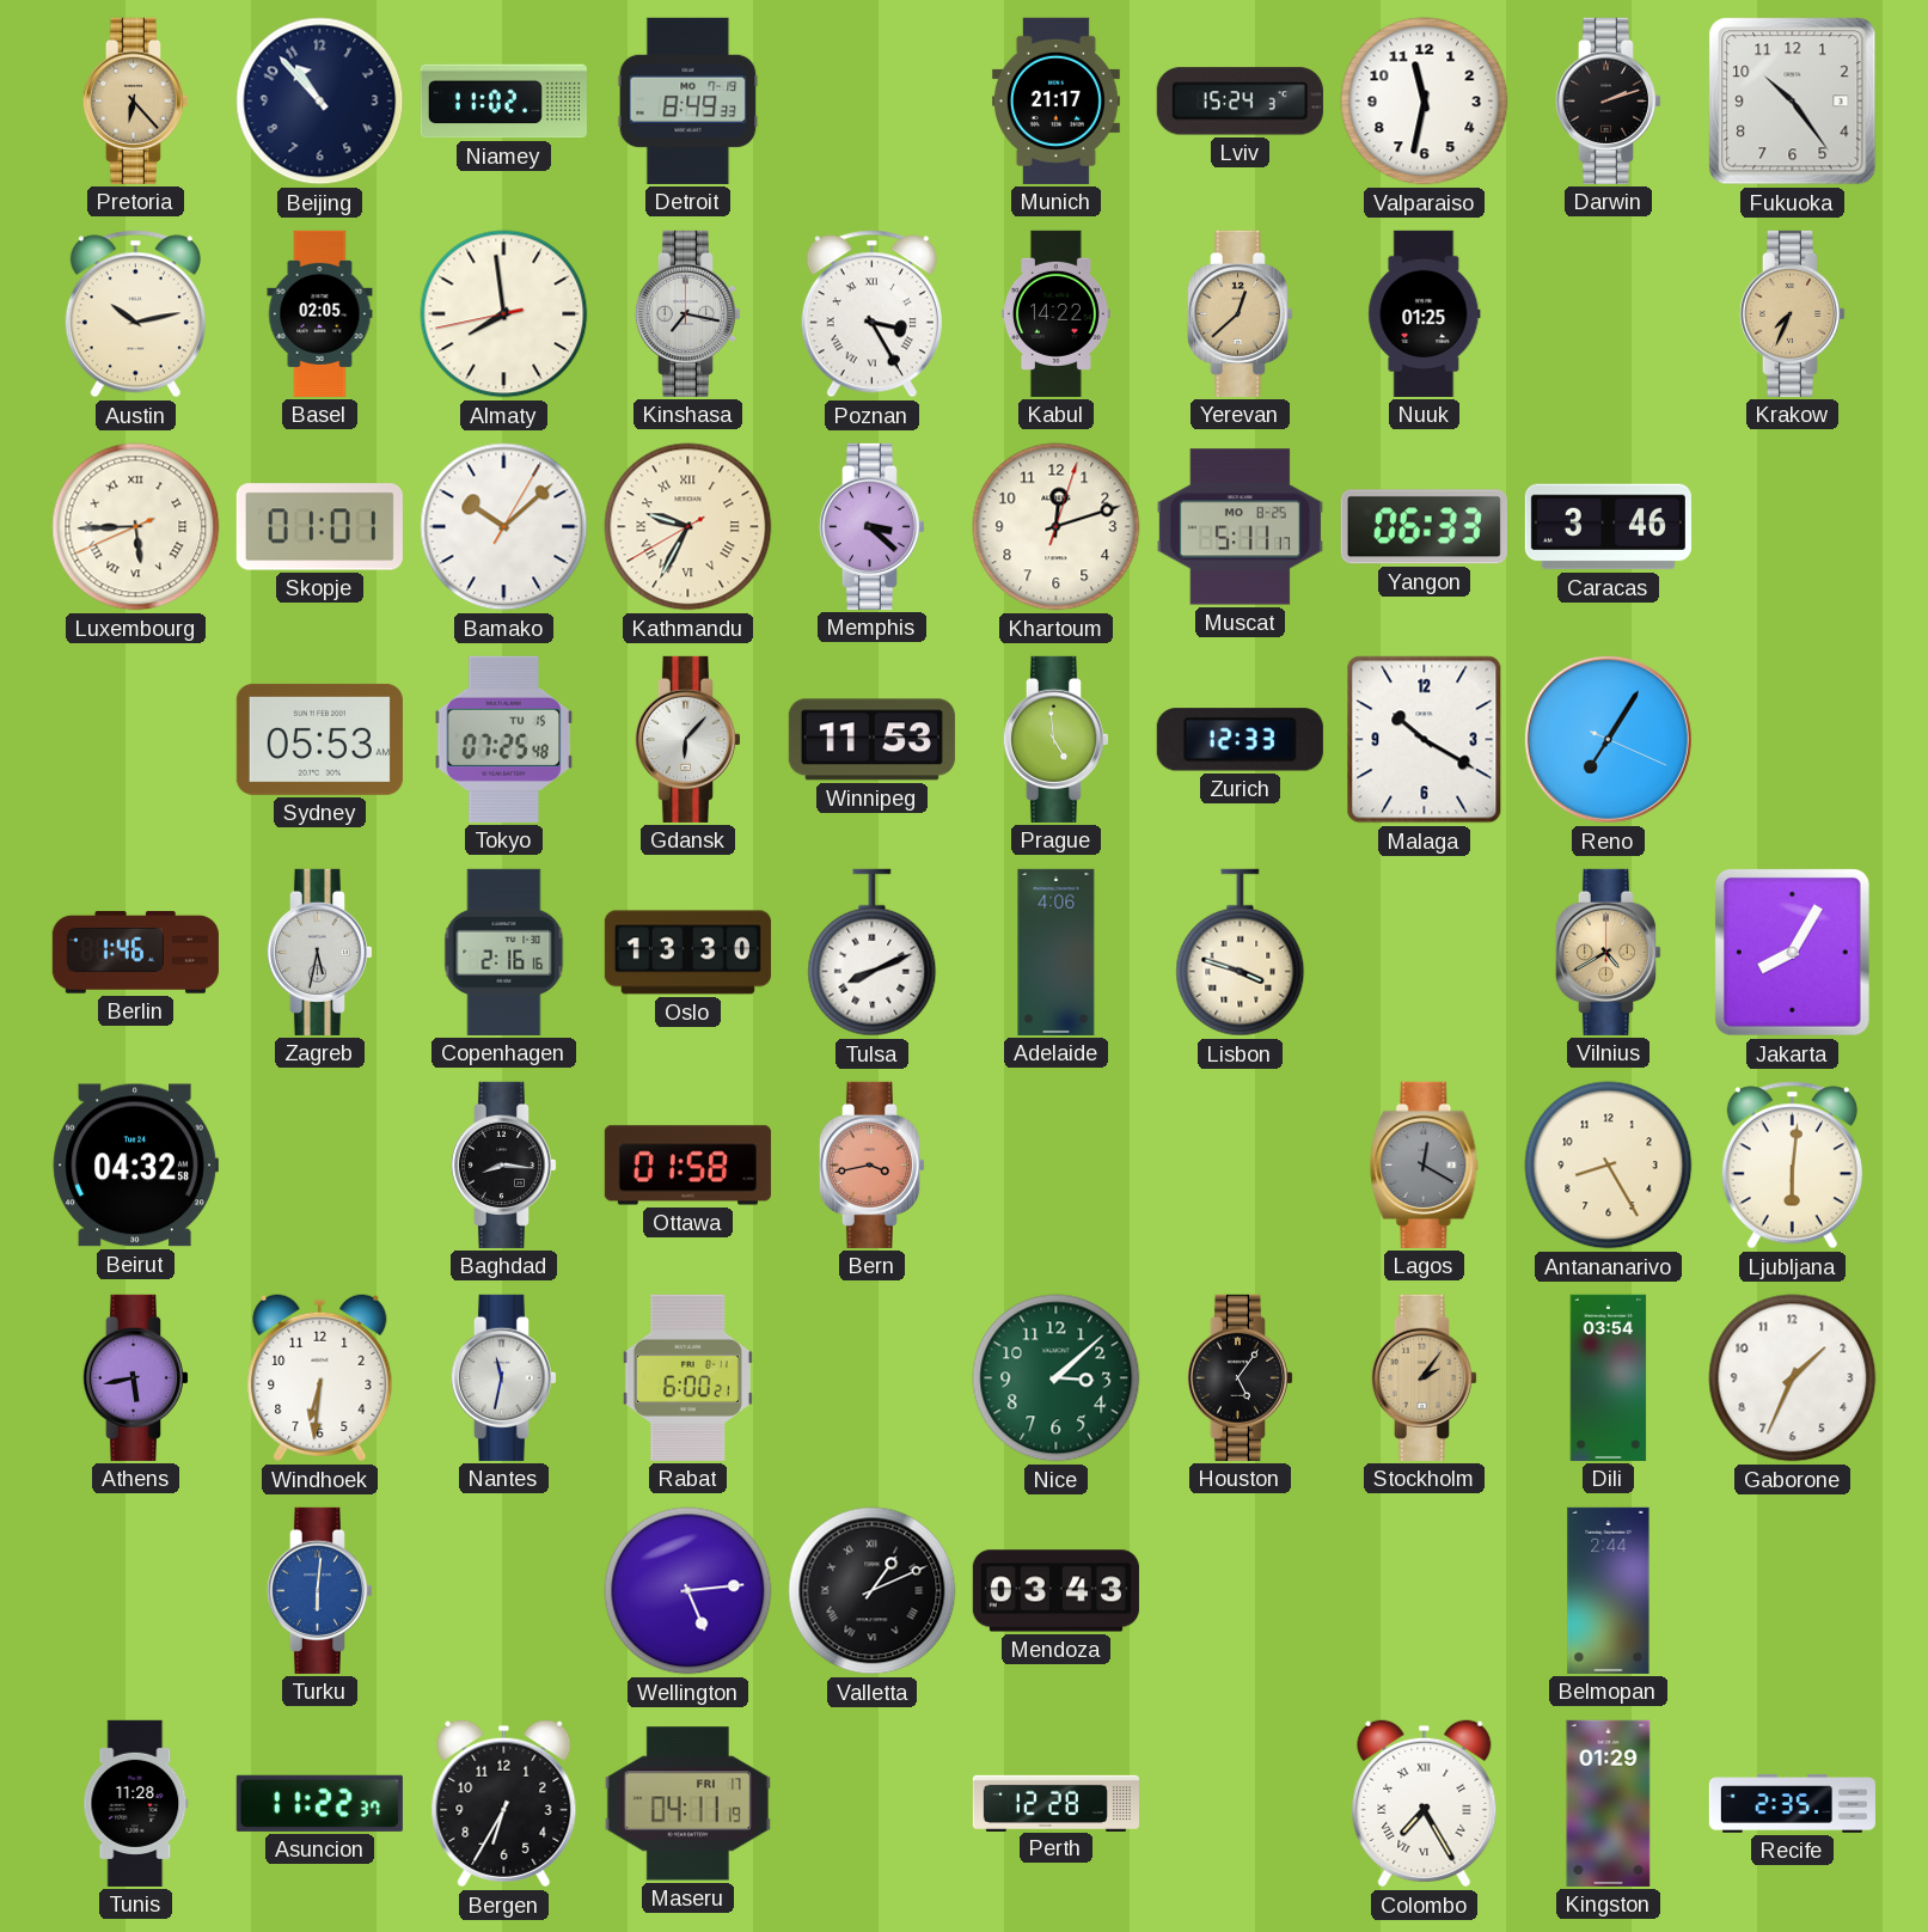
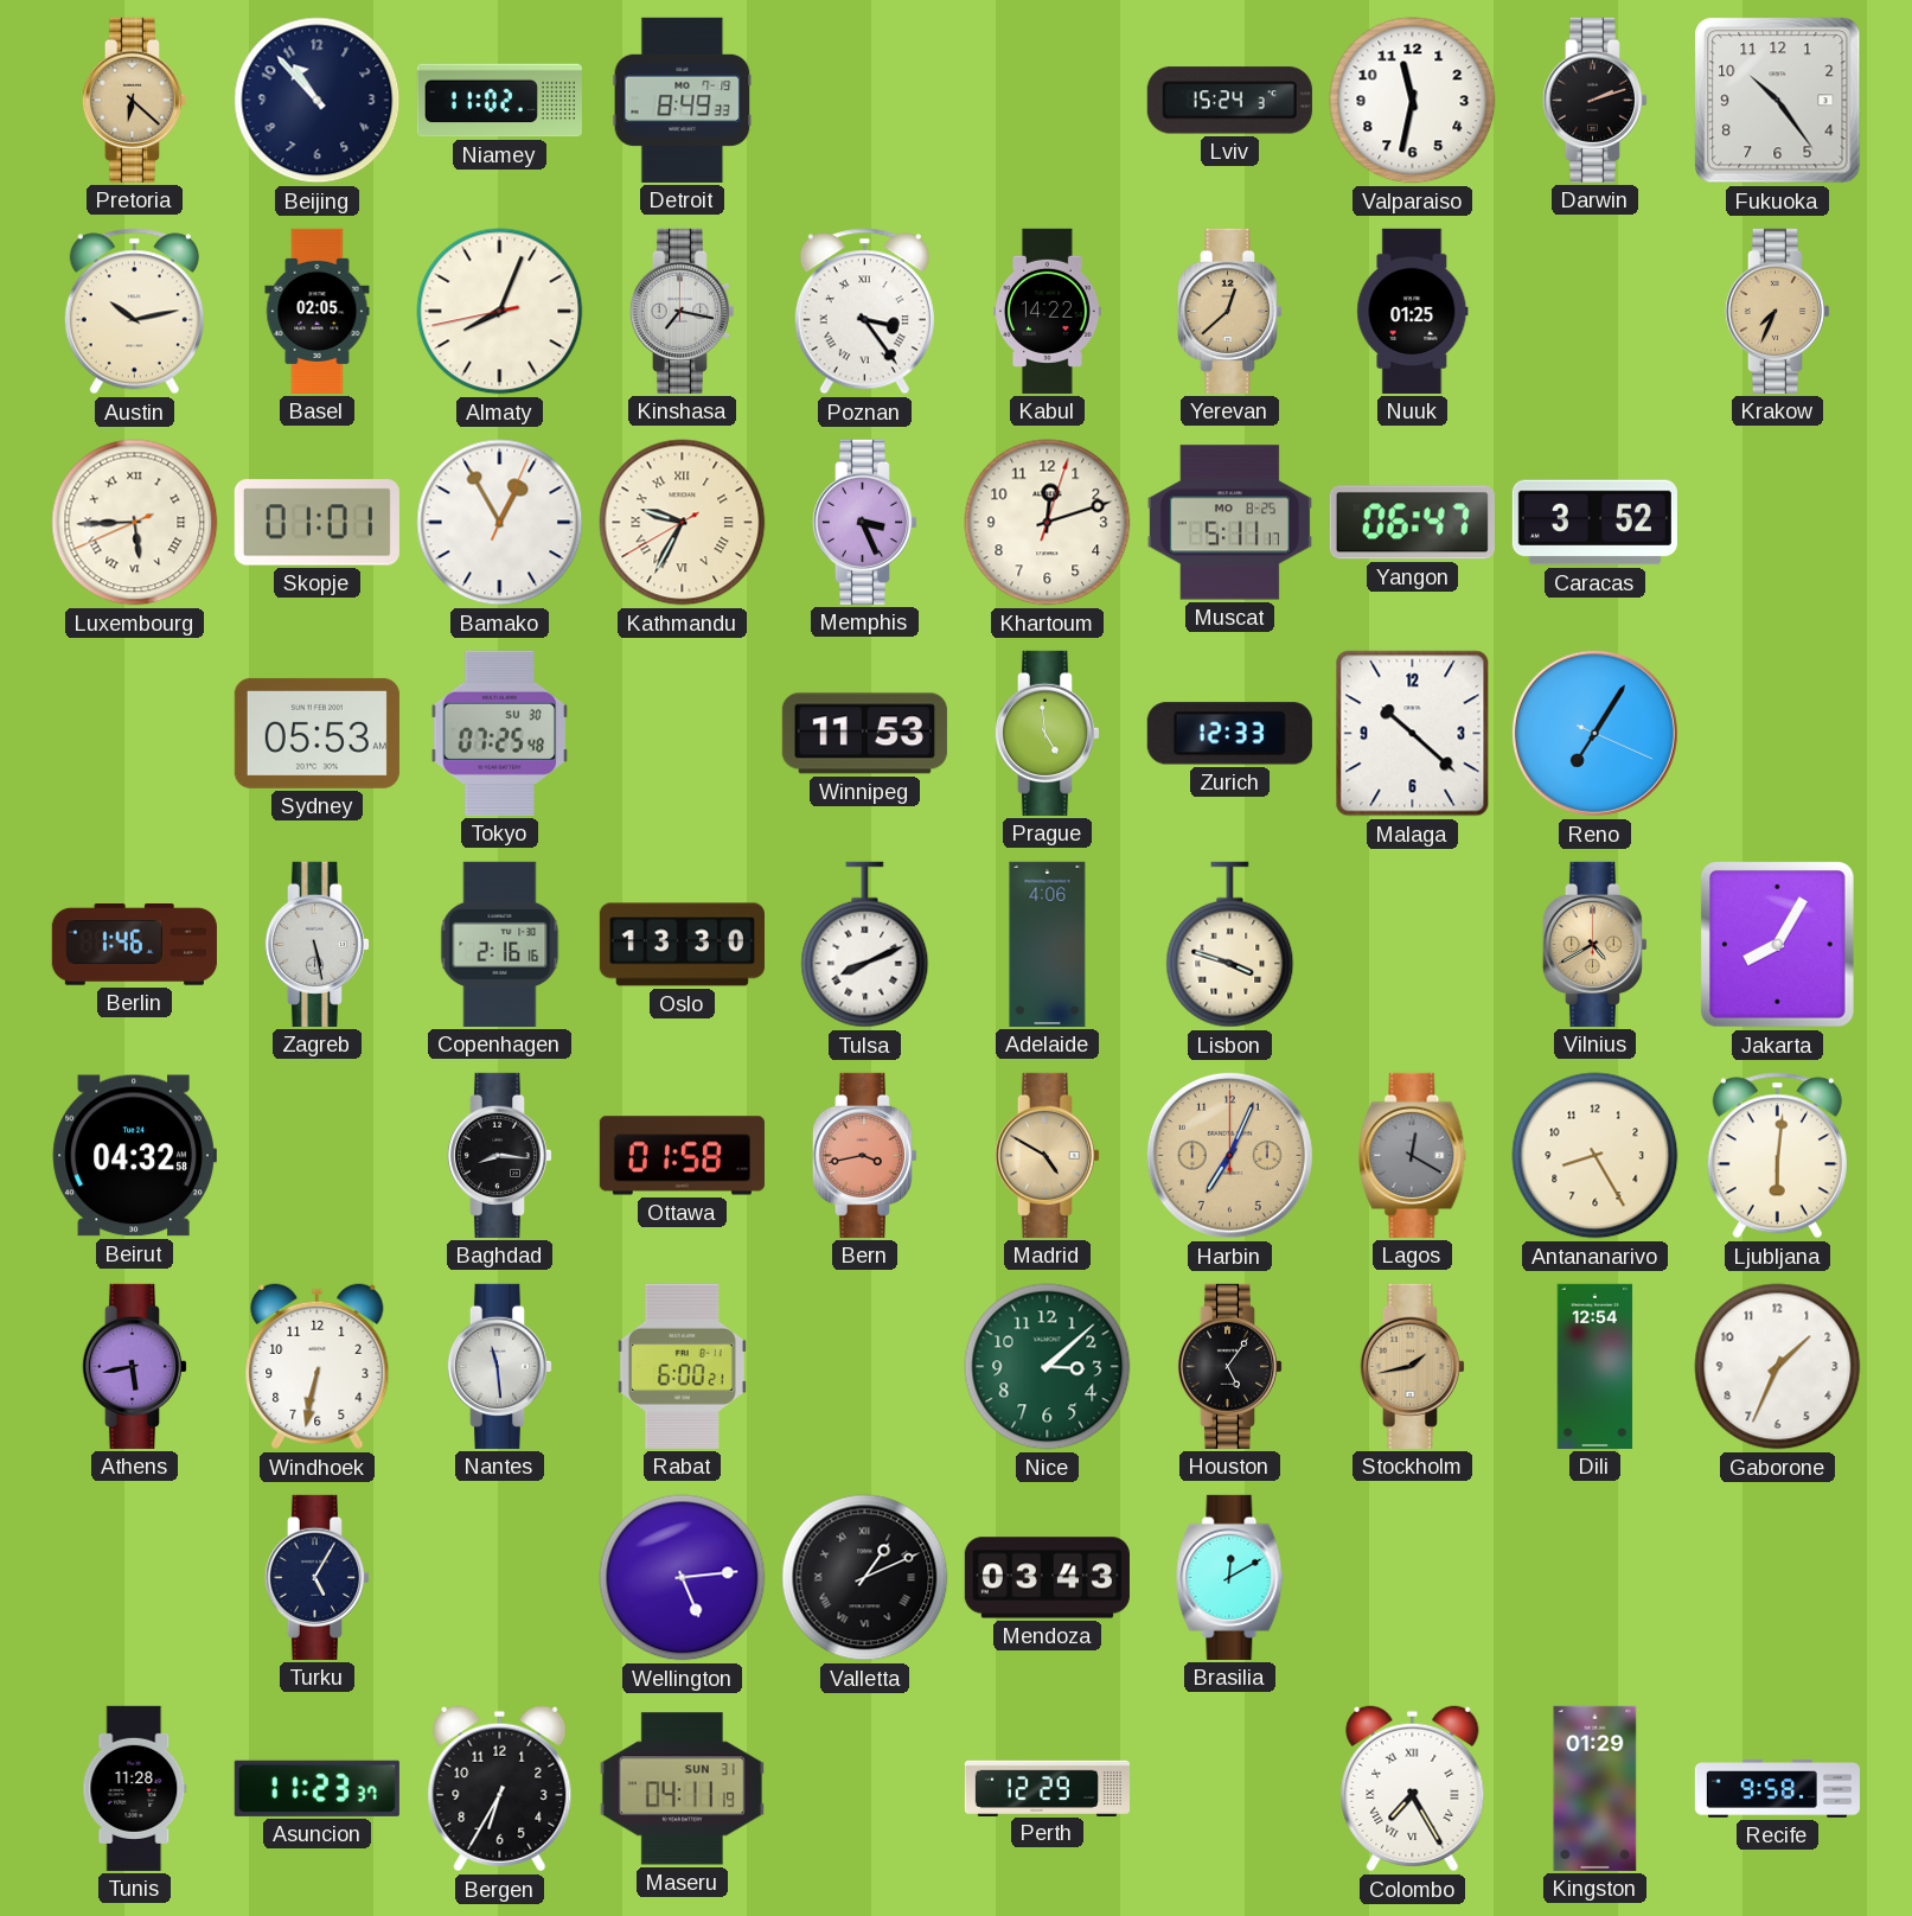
Pretoria: 6:23 -> 6:22 (134, 100)
Munich: 21:17 -> none (1055, 100)
Almaty: 7:58 -> 8:03 (500, 312)
Poznan: 3:25 -> 3:24 (864, 312)
Bamako: 10:08 -> 12:55 (500, 523)
Memphis: 3:22 -> 3:26 (864, 522)
Yangon: 06:33 -> 06:47 (1412, 523)
Caracas: 3:46 -> 3:52 (1594, 523)
Tokyo date: TU 15 -> SU 30 (500, 733)
Gdansk: 6:07 -> none (687, 739)
Malaga: 10:20 -> 10:22 (1413, 734)
Zagreb: 5:32 -> 5:28 (316, 944)
Madrid: none -> 4:50 (1047, 1155)
Harbin: none -> 7:04 (1229, 1155)
Windhoek: 6:31 -> 6:32 (318, 1367)
Nantes: 11:32 -> 11:29 (499, 1366)
Stockholm: 2:06 -> 1:43 (1412, 1366)
Dili: 03:54 -> 12:54 (1596, 1366)
Turku: 6:01 -> 5:05 (316, 1577)
Turku dial: blue -> navy (316, 1577)
Brasilia: none -> 12:10 (1230, 1577)
Belmopan: 2:44 -> none (1609, 1590)
Asuncion: 11:22 -> 11:23 (316, 1788)
Maseru date: FRI 17 -> SUN 31 (682, 1789)
Perth: 12:28 -> 12:29 (1047, 1788)
Recife: 2:35 -> 9:58 (1777, 1789)
